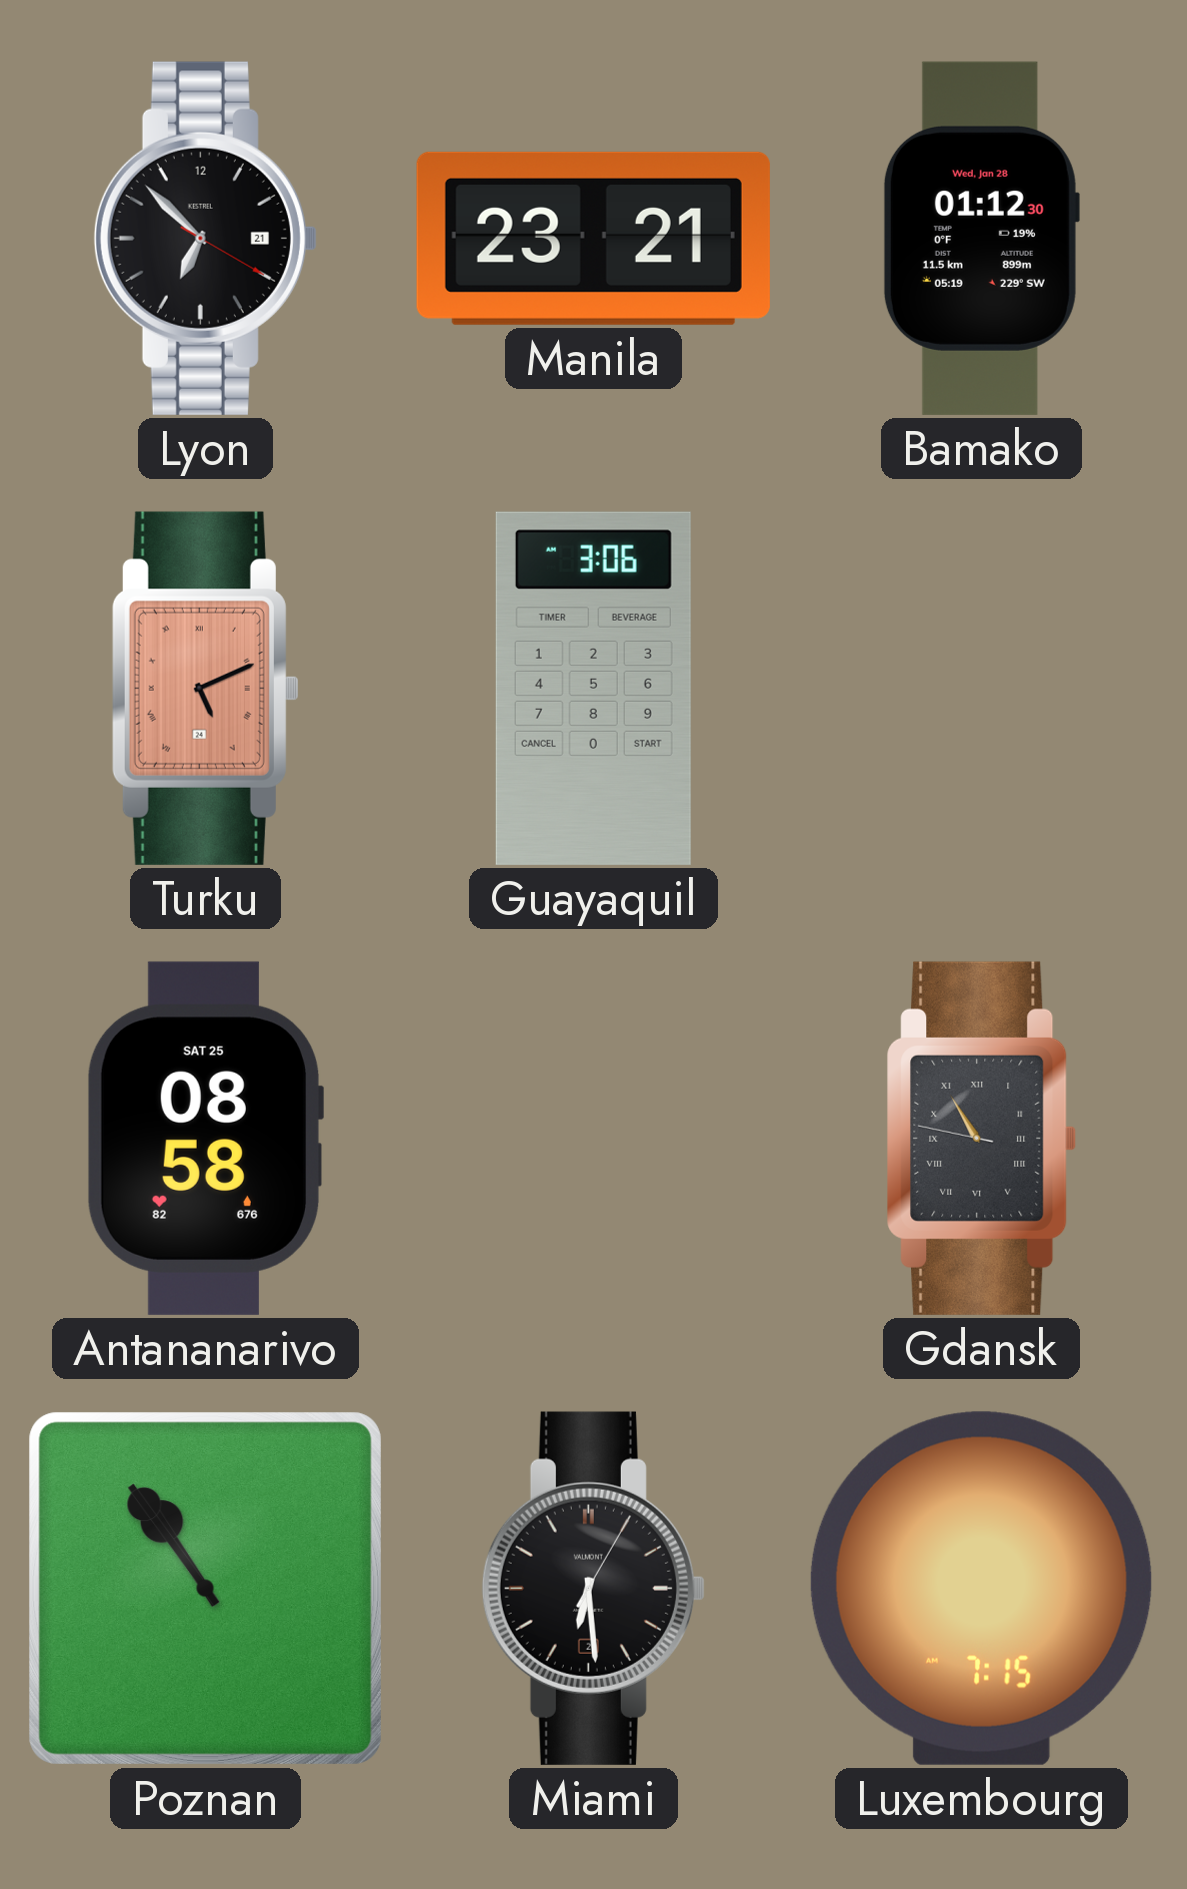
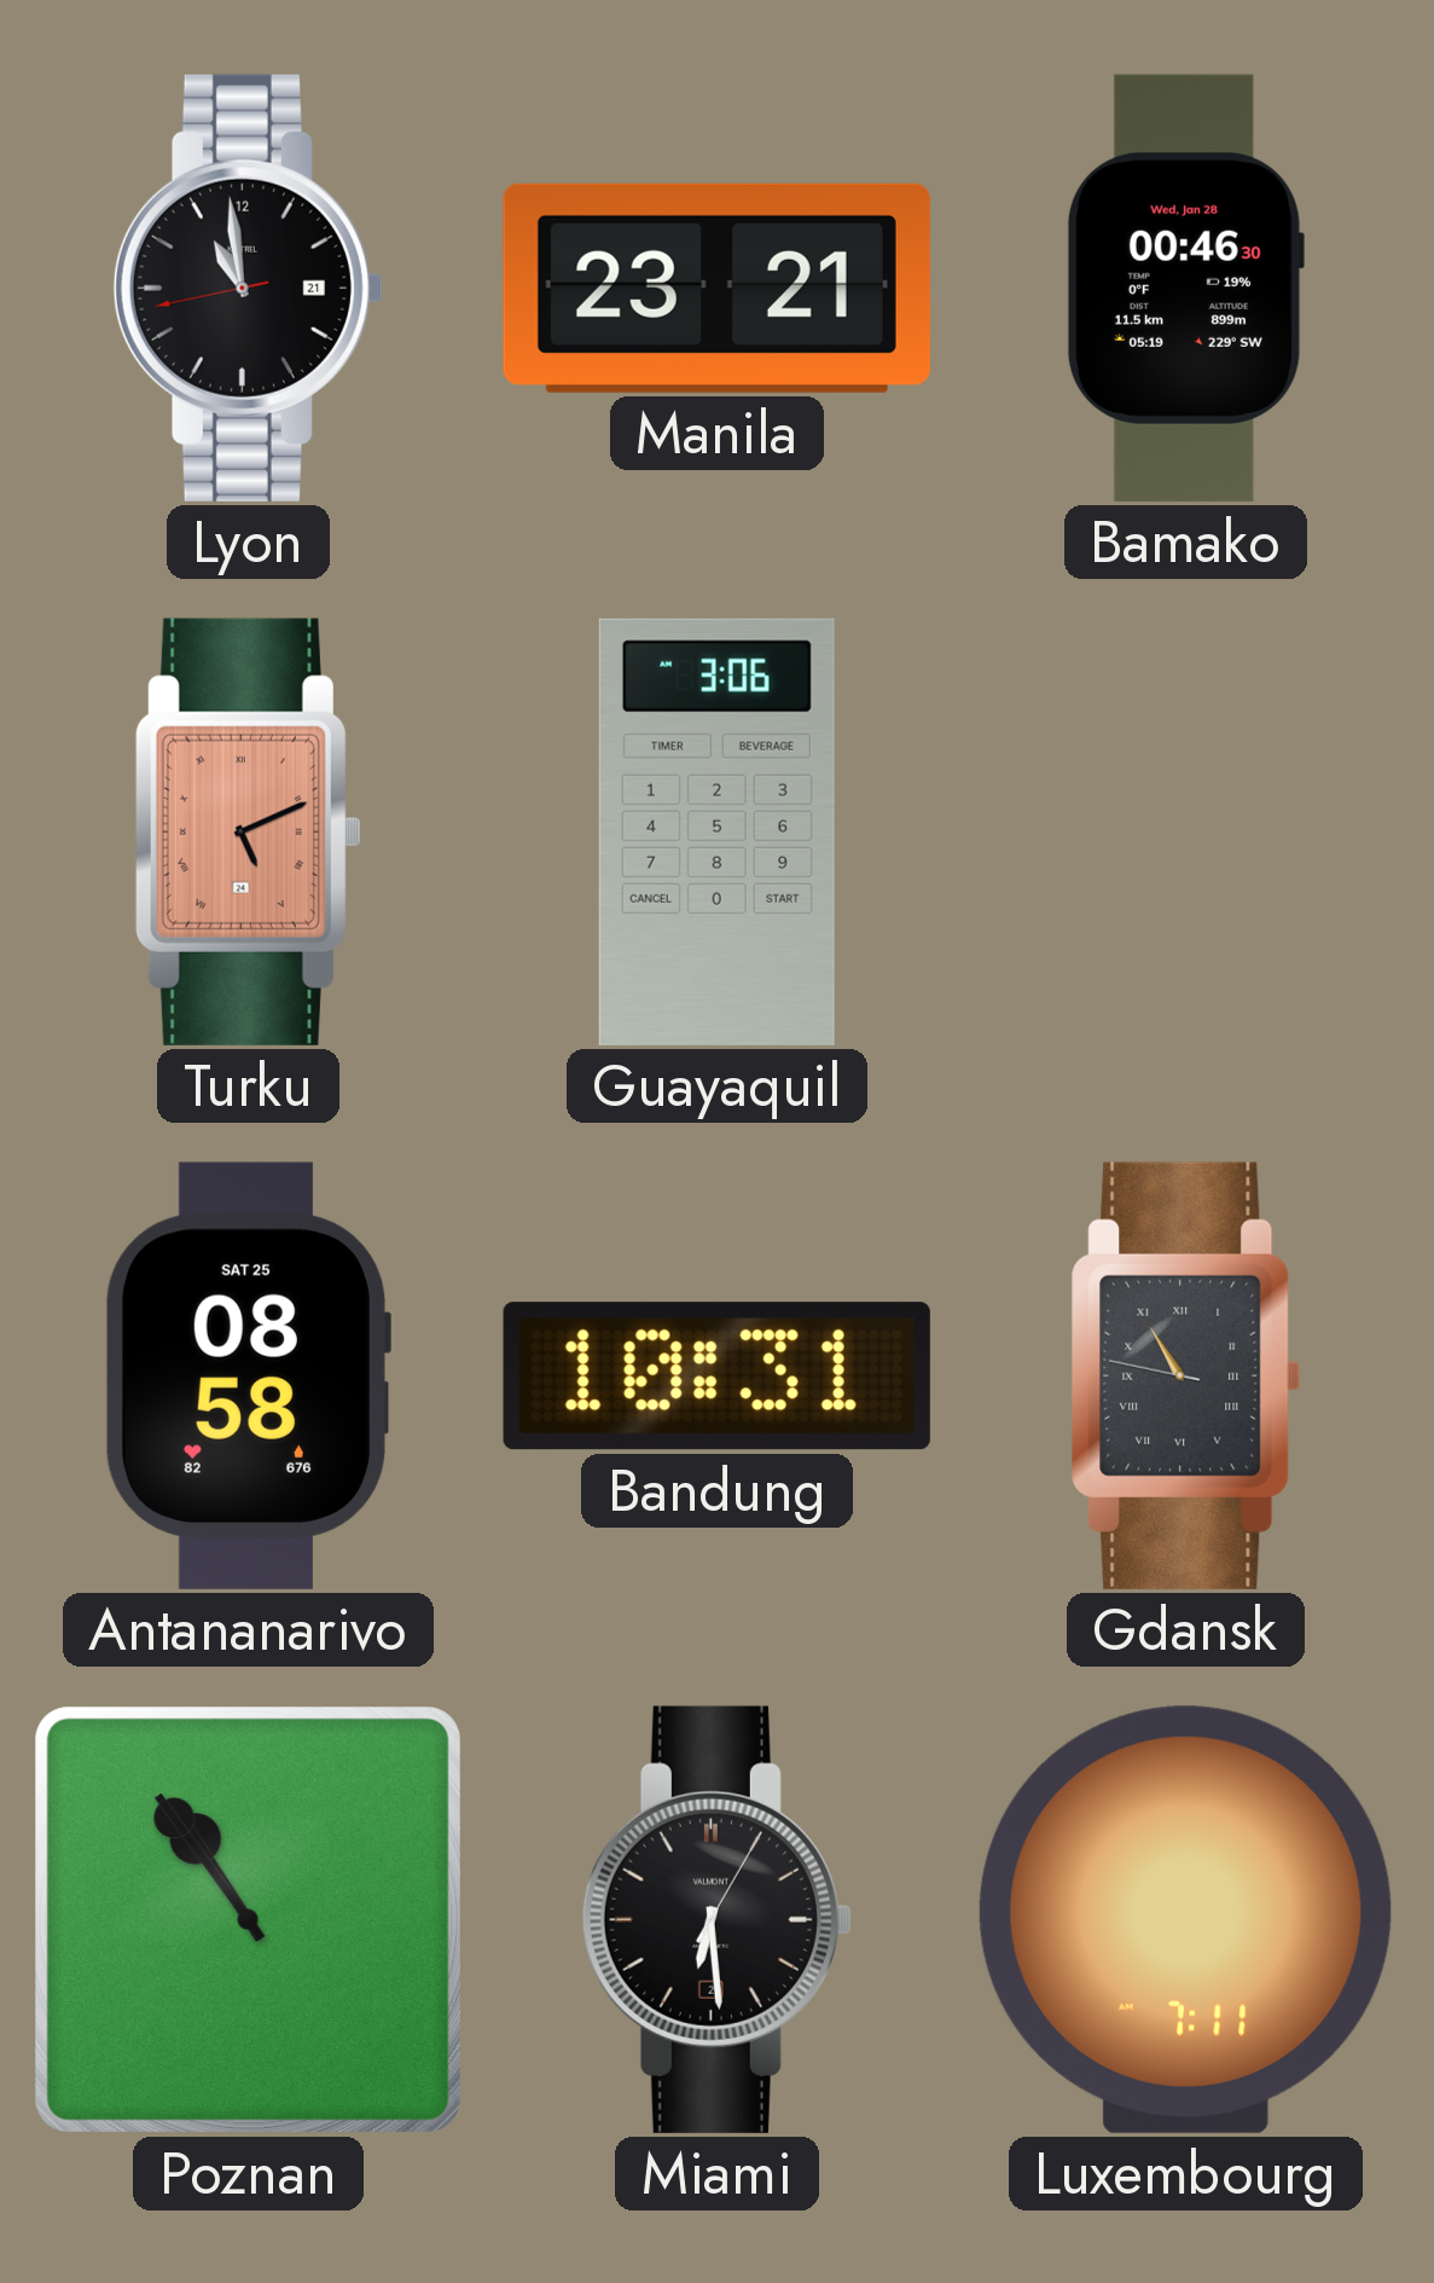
Lyon: 6:52 -> 10:58 (248, 288)
Bamako: 01:12 -> 00:46 (1185, 288)
Bandung: none -> 10:31 (716, 1377)
Luxembourg: 7:15 -> 7:11 (1185, 1919)
